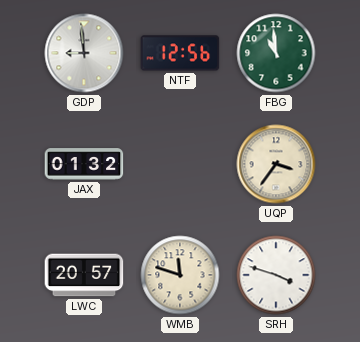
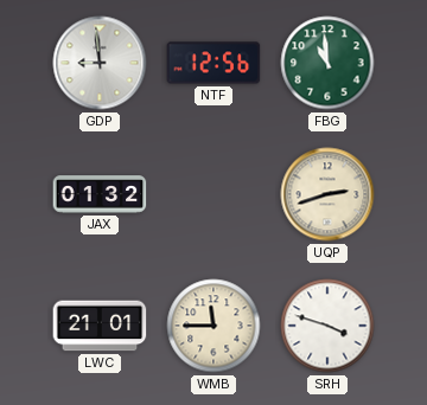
UQP: 3:36 -> 2:42 (327, 194)
LWC: 20:57 -> 21:01 (100, 326)
WMB: 11:48 -> 11:45 (213, 326)
